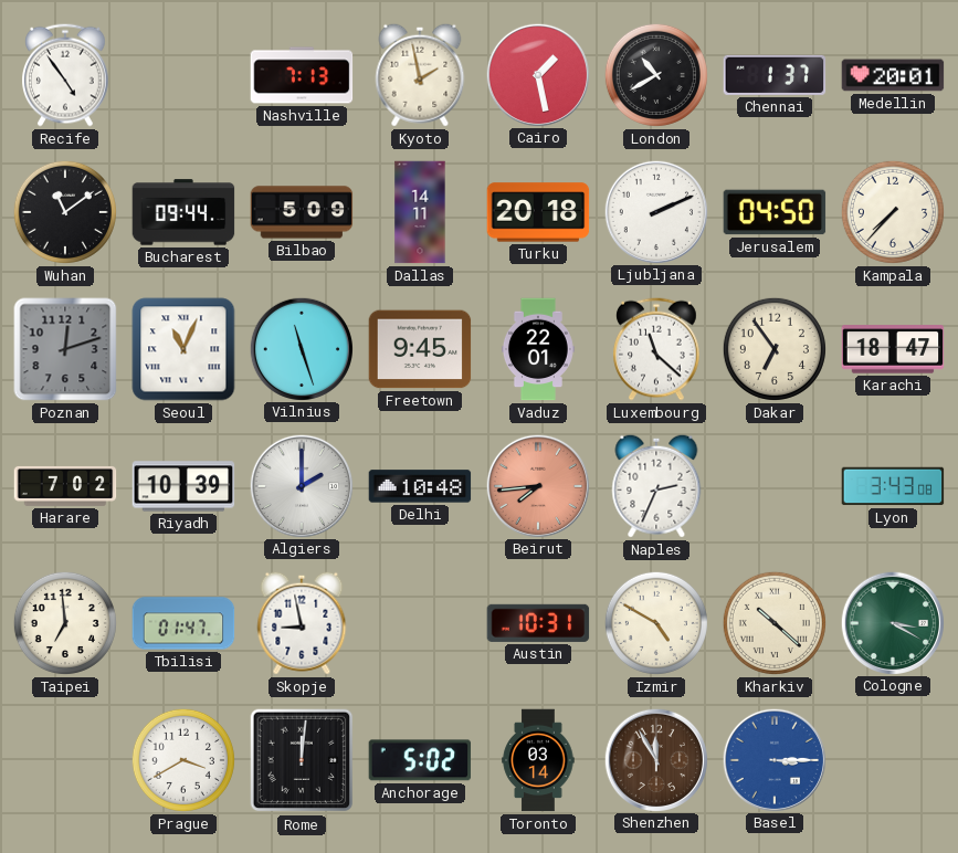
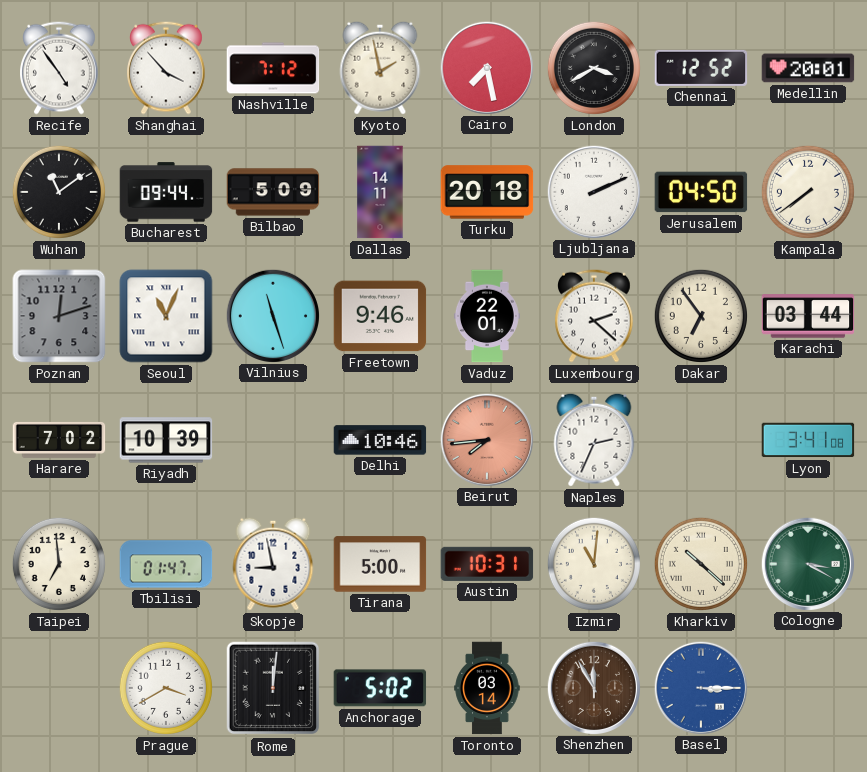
Shanghai: none -> 3:53 (167, 68)
Nashville: 7:13 -> 7:12 (273, 68)
Cairo: 1:28 -> 7:28 (486, 67)
London: 10:40 -> 3:40 (594, 68)
Chennai: 1:37 -> 12:52 (701, 68)
Kampala: 7:37 -> 7:39 (808, 192)
Freetown: 9:45 -> 9:46 (380, 316)
Luxembourg: 11:22 -> 2:22 (595, 316)
Karachi: 18:47 -> 03:44 (808, 316)
Algiers: 2:00 -> none (301, 485)
Delhi: 10:48 -> 10:46 (380, 440)
Lyon: 3:43 -> 3:41 (808, 440)
Tirana: none -> 5:00 (380, 564)
Izmir: 4:50 -> 11:01 (594, 564)
